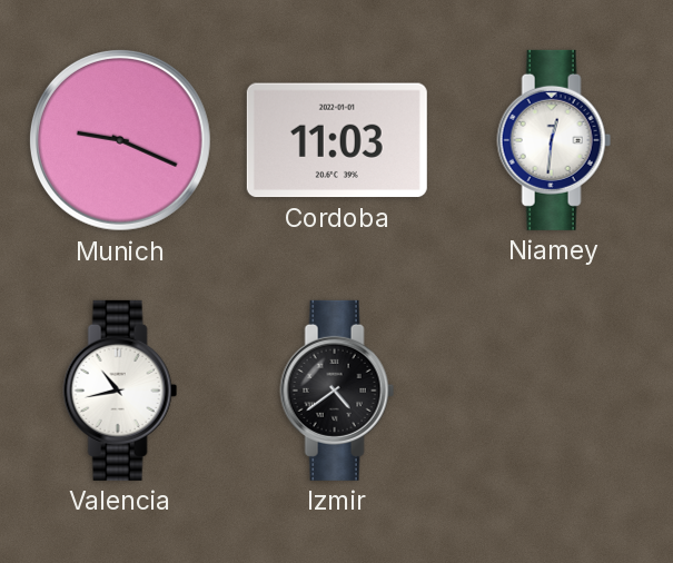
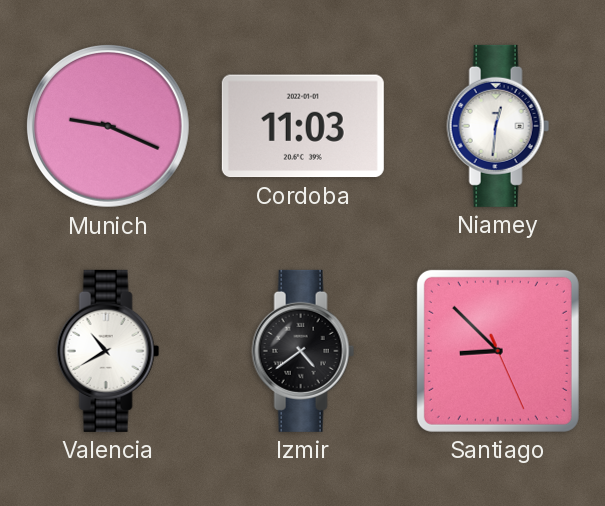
Valencia: 10:43 -> 10:40 (108, 351)
Santiago: none -> 8:52 (498, 351)
